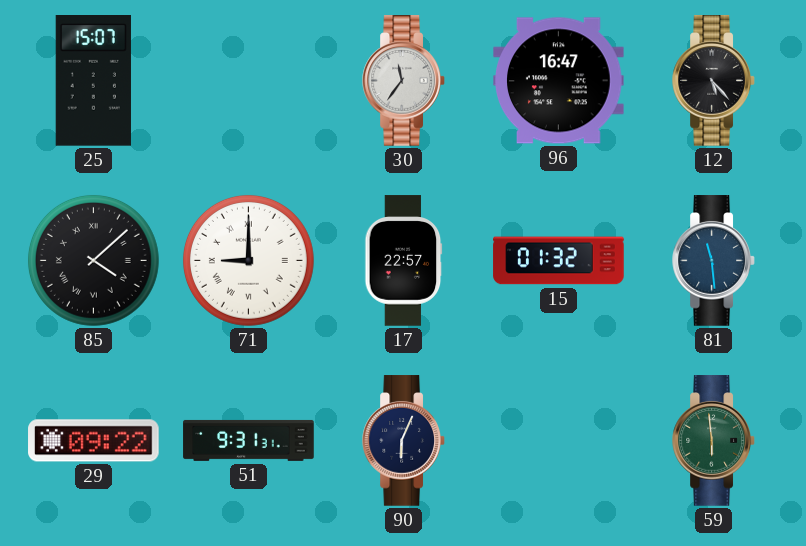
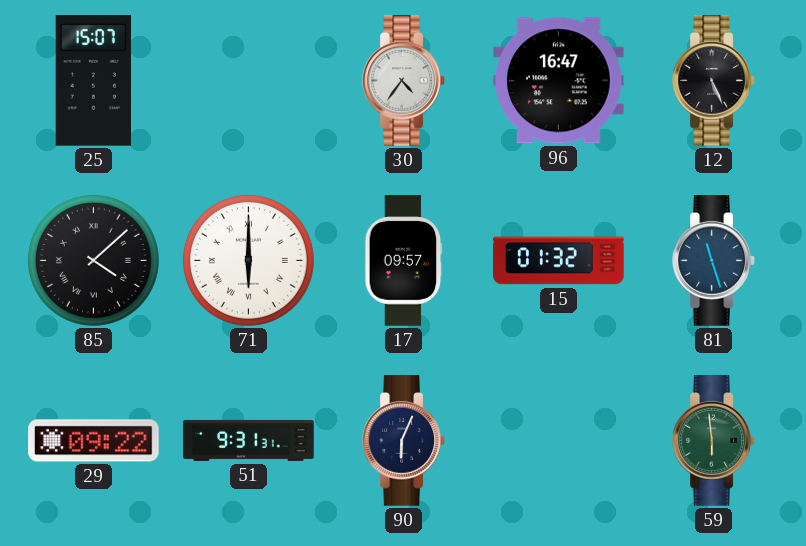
30: 11:36 -> 4:36 (404, 81)
12: 5:23 -> 5:26 (714, 81)
71: 9:00 -> 6:00 (248, 260)
17: 22:57 -> 09:57 (404, 261)
81: 11:29 -> 11:27 (714, 261)
